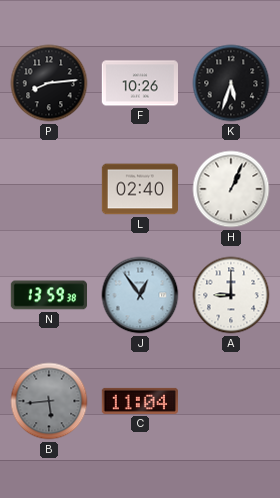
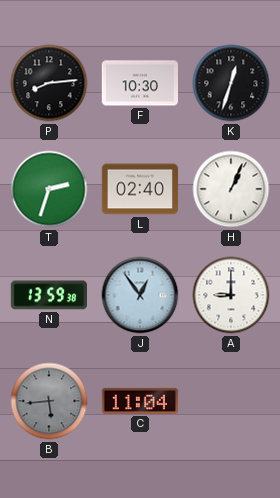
F: 10:26 -> 10:30 (139, 83)
K: 5:33 -> 12:33 (231, 83)
T: none -> 2:33 (49, 189)
